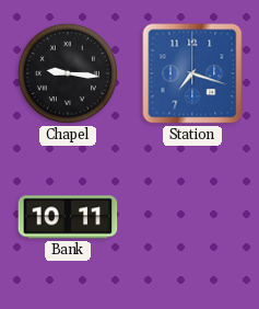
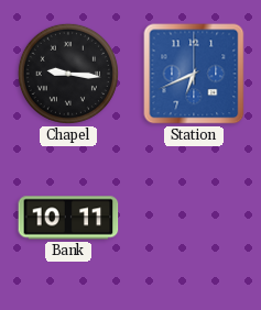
Station: 7:18 -> 6:41 (194, 74)
